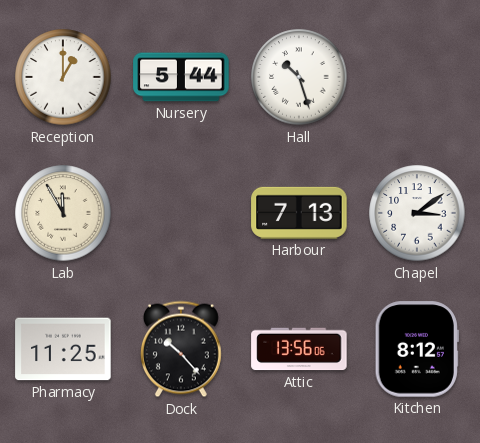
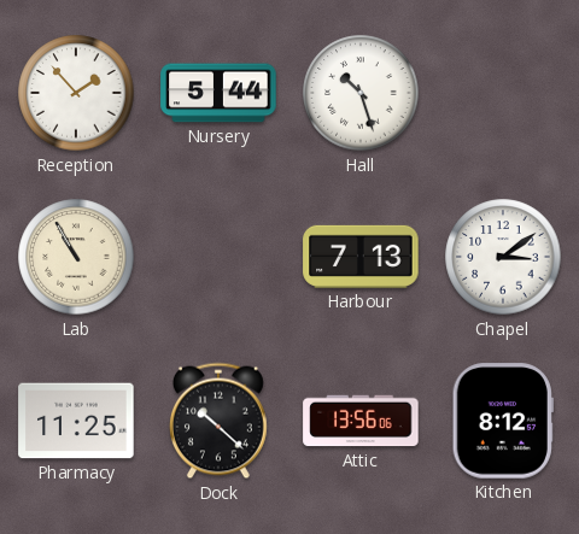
Reception: 1:00 -> 1:53 (76, 93)
Lab: 11:55 -> 10:55 (76, 257)
Dock: 10:23 -> 10:22 (218, 421)
